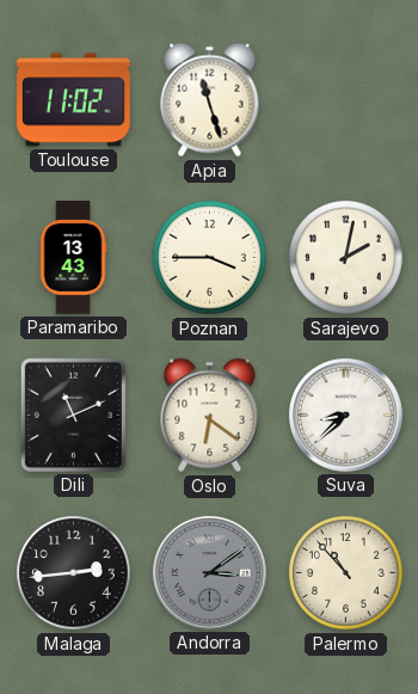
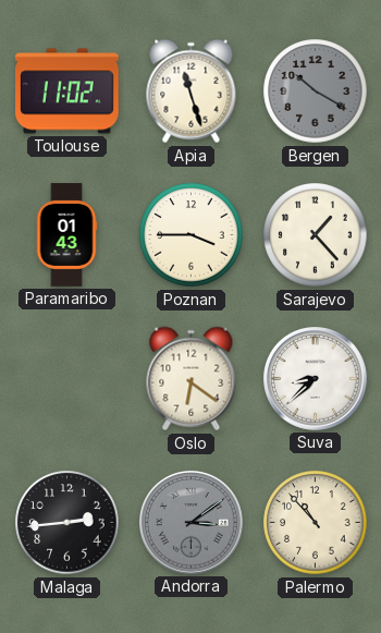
Bergen: none -> 10:20 (316, 92)
Paramaribo: 13:43 -> 01:43 (66, 235)
Sarajevo: 2:02 -> 1:23 (316, 235)
Dili: 11:11 -> none (73, 414)
